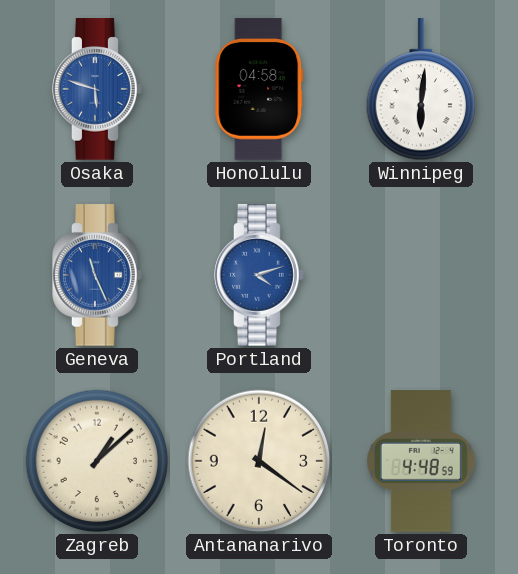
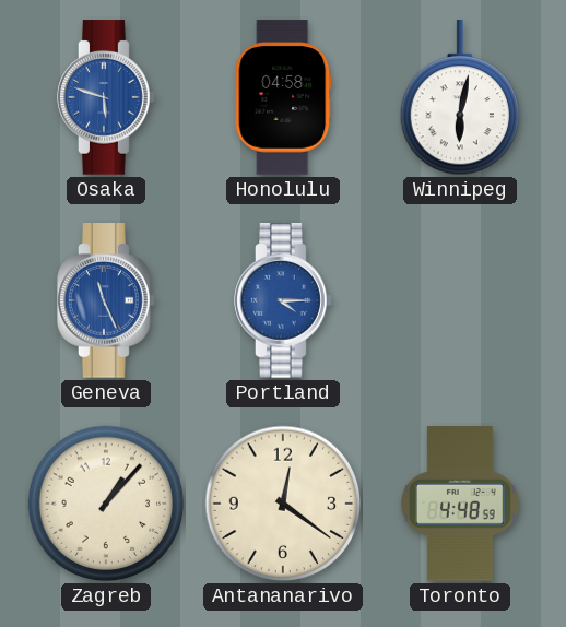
Winnipeg: 6:01 -> 6:02 (460, 98)
Portland: 4:12 -> 4:15 (283, 300)
Zagreb: 1:08 -> 1:07 (106, 504)
